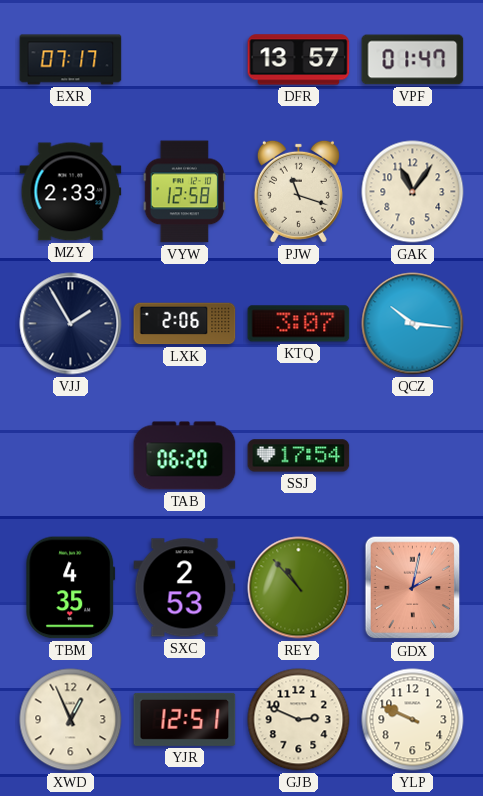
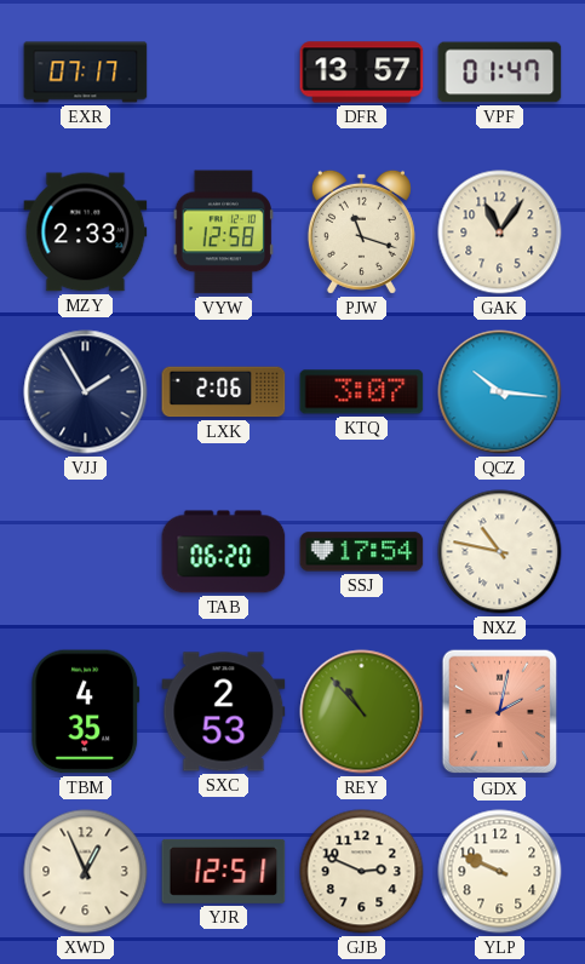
NXZ: none -> 10:47 (500, 552)
